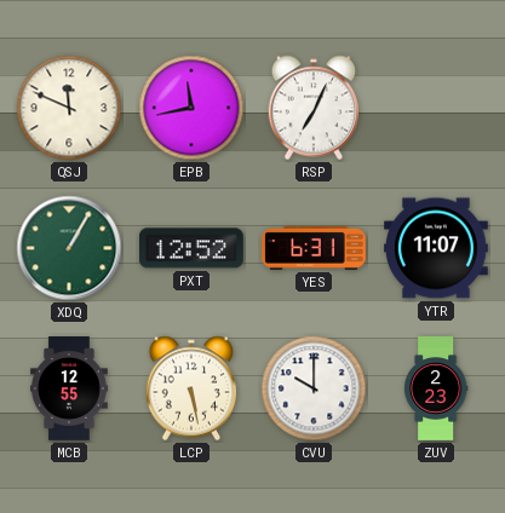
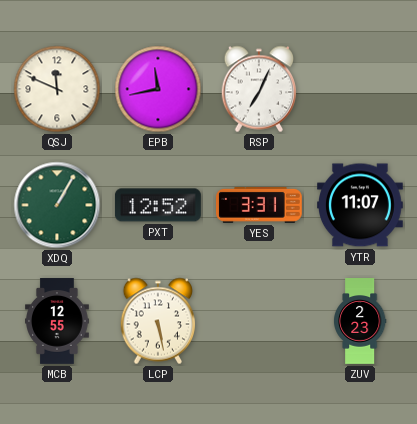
YES: 6:31 -> 3:31 (260, 205)
CVU: 10:00 -> none (314, 388)
